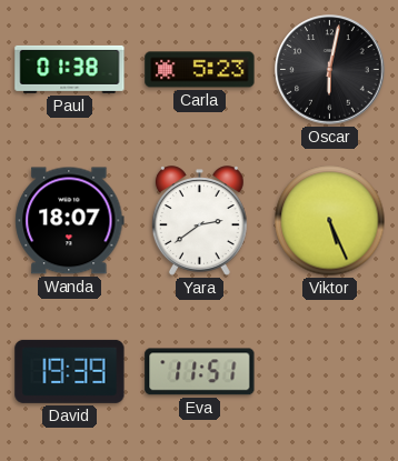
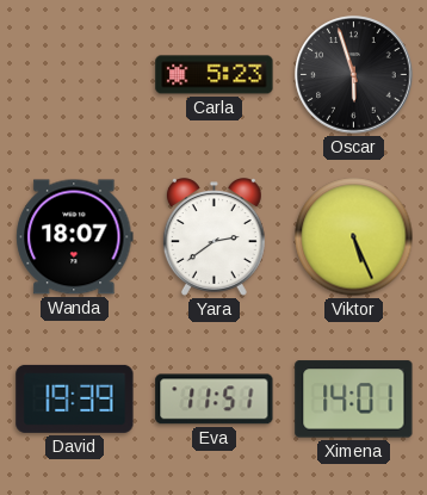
Paul: 01:38 -> none (70, 69)
Oscar: 6:02 -> 5:57 (354, 75)
Ximena: none -> 14:01 (354, 400)
